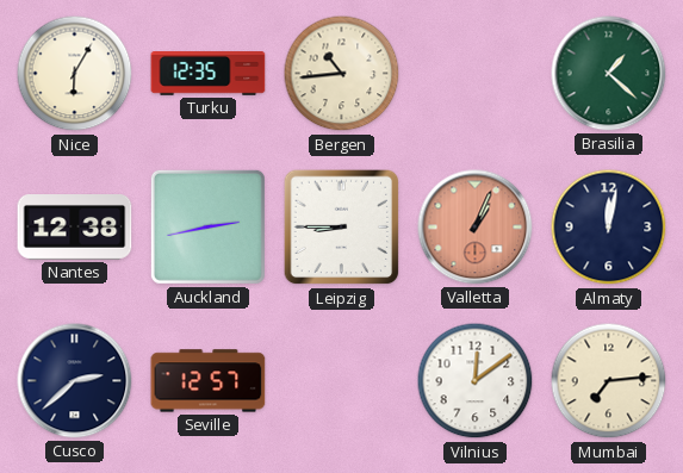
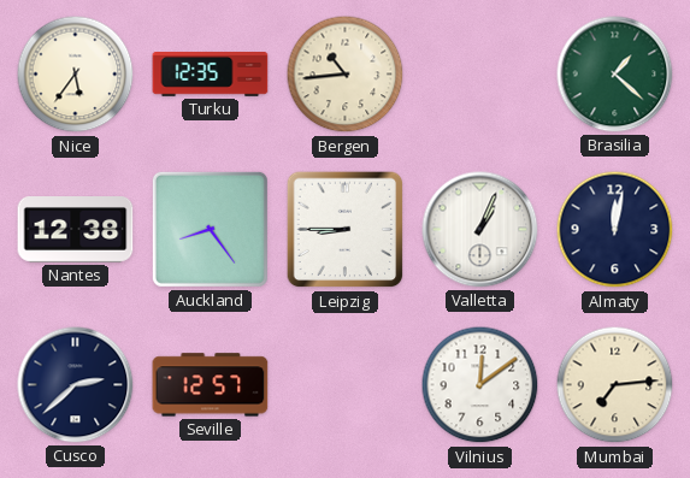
Nice: 6:05 -> 5:36 (76, 75)
Auckland: 2:43 -> 8:24 (210, 229)
Valletta dial: salmon -> white (480, 230)
